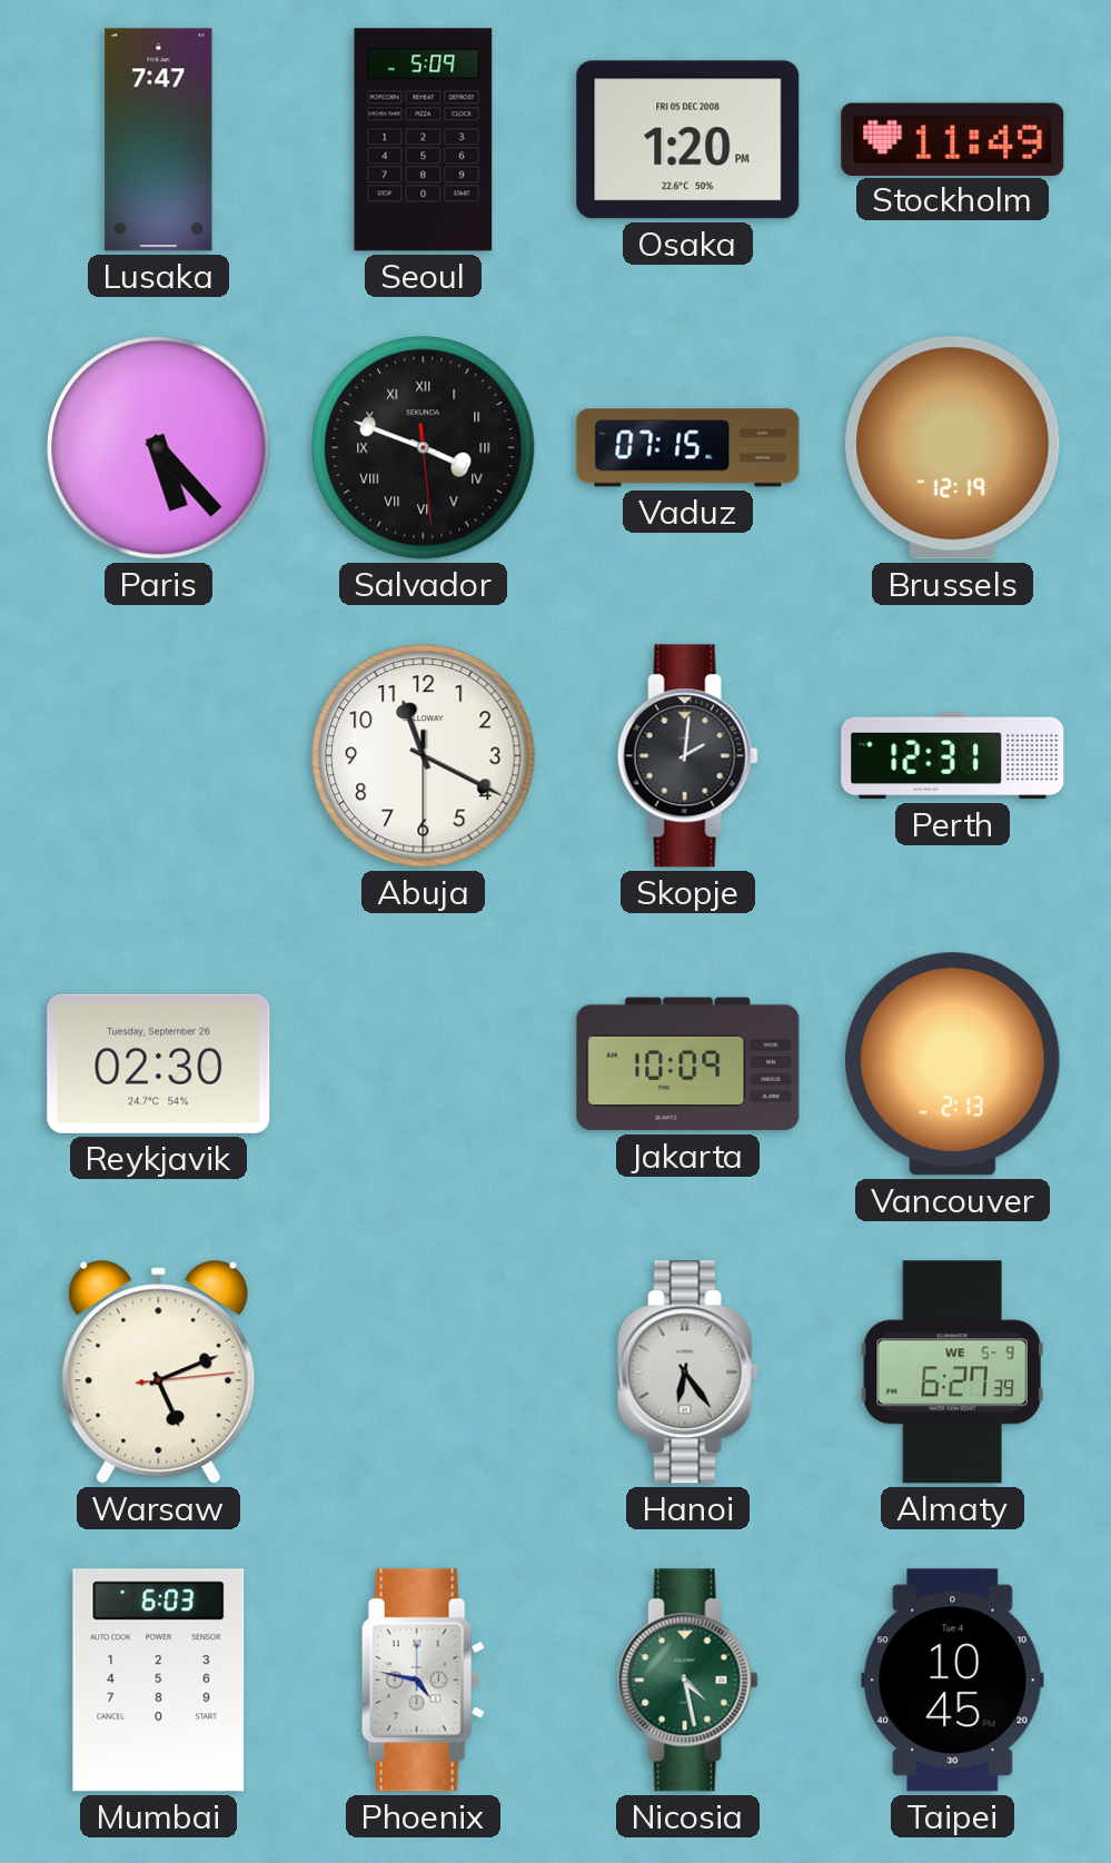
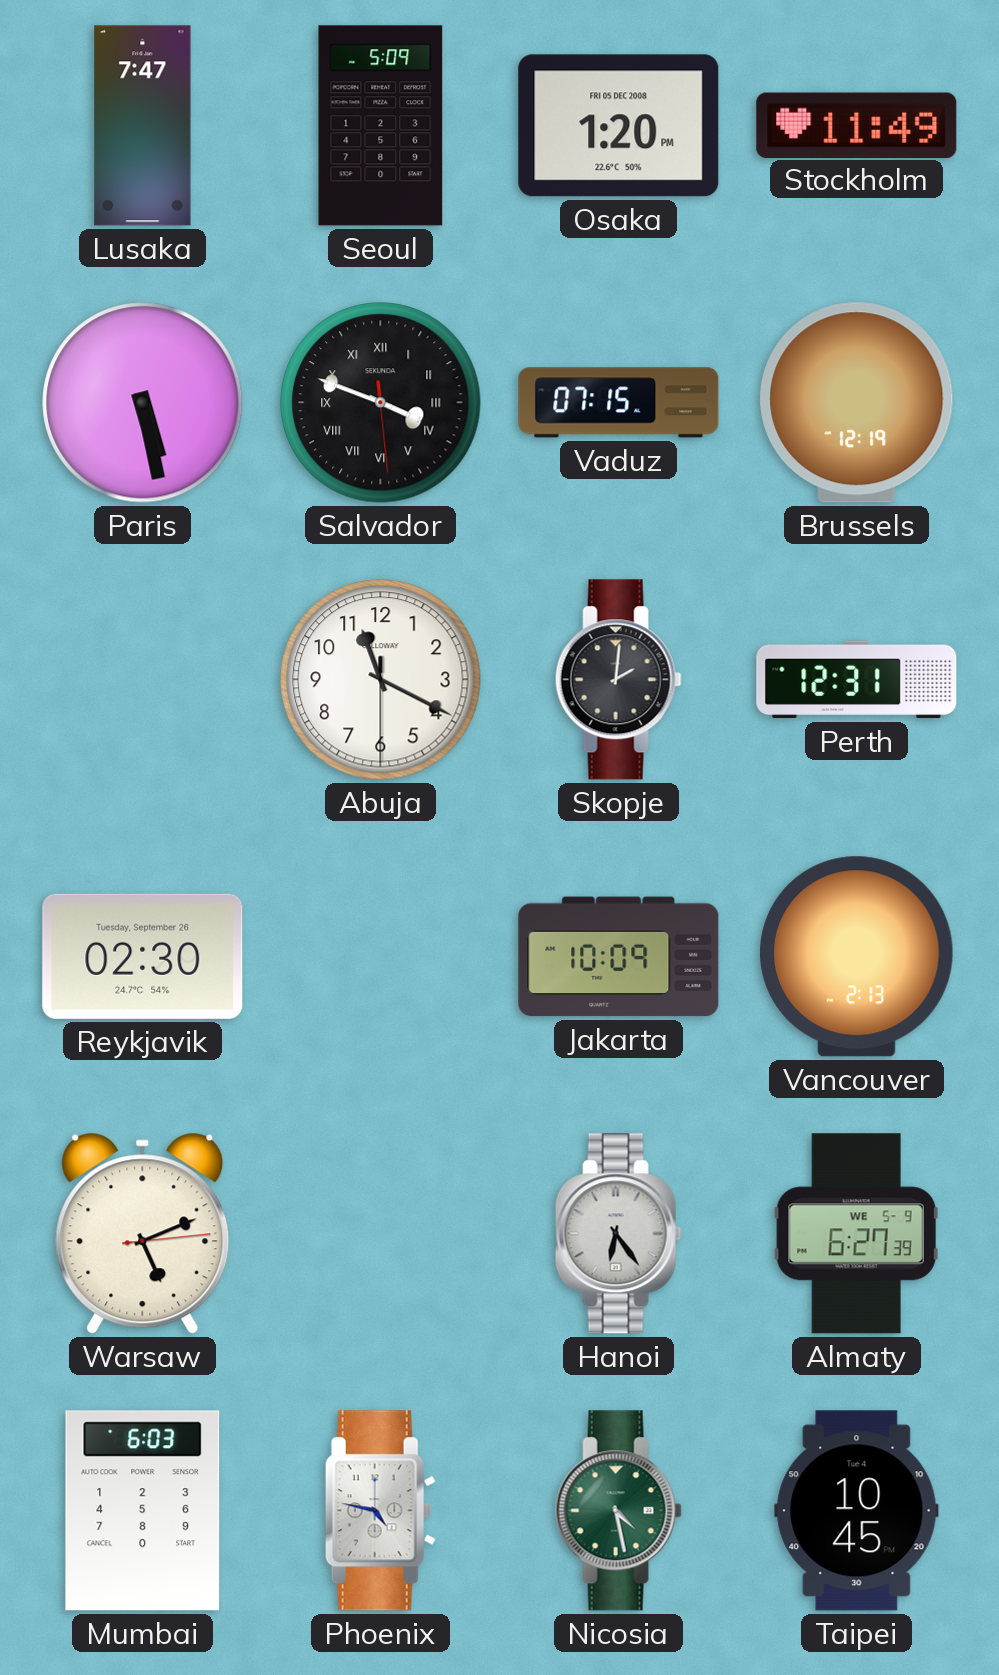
Paris: 5:23 -> 5:28 (143, 403)
